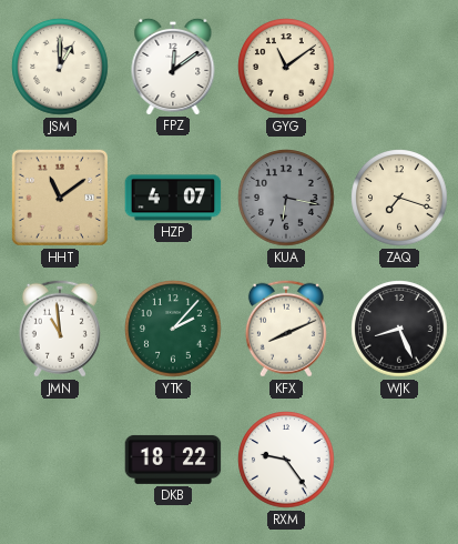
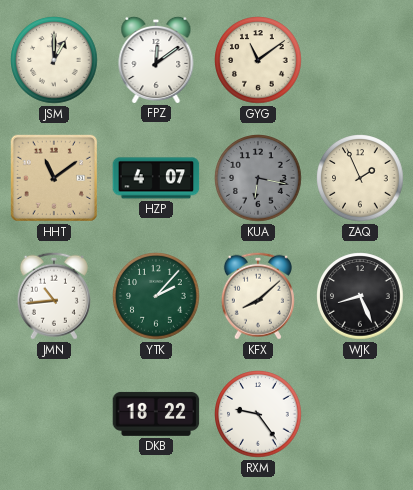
ZAQ: 7:18 -> 1:56 (360, 178)
JMN: 10:59 -> 10:44 (54, 296)
KFX: 8:11 -> 8:08 (258, 296)
